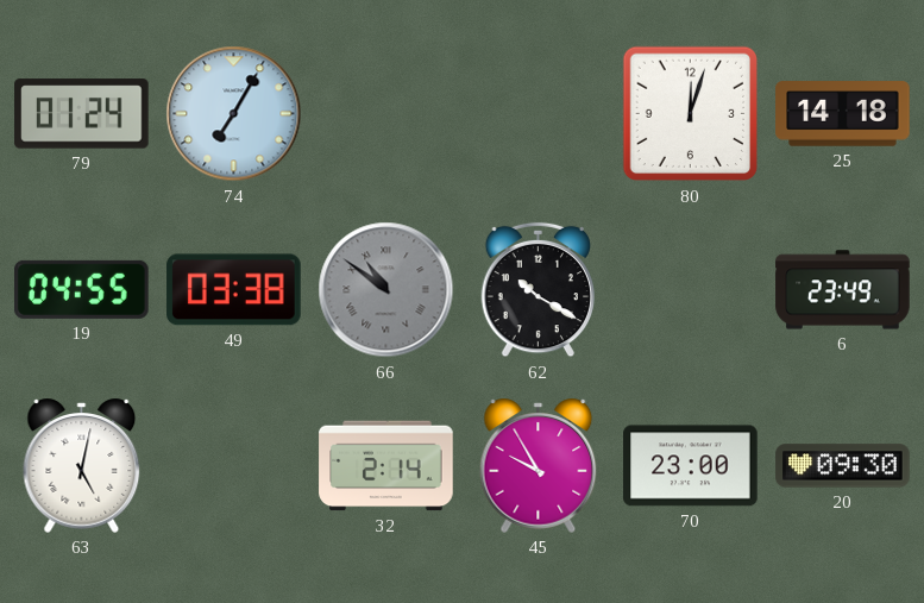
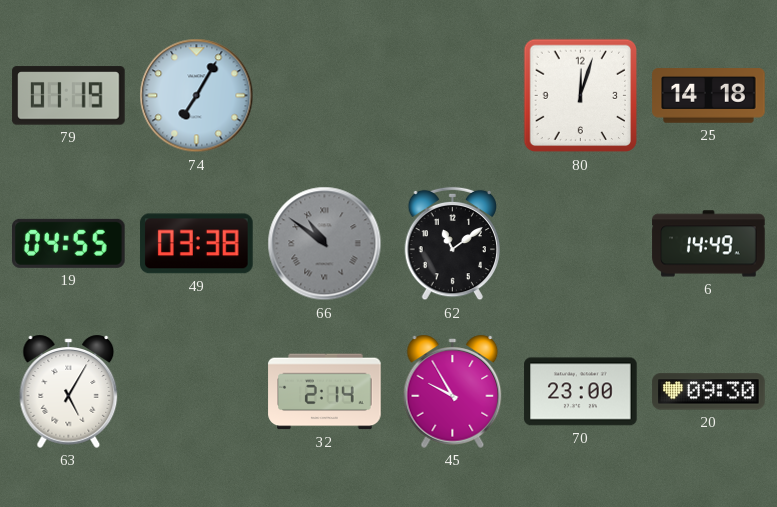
79: 01:24 -> 01:19 (69, 96)
62: 10:20 -> 11:09 (453, 244)
6: 23:49 -> 14:49 (709, 244)
63: 5:02 -> 5:05 (69, 391)
